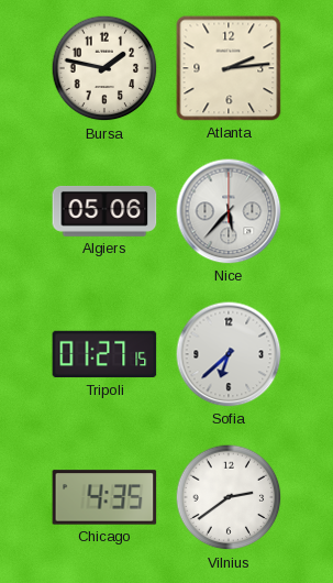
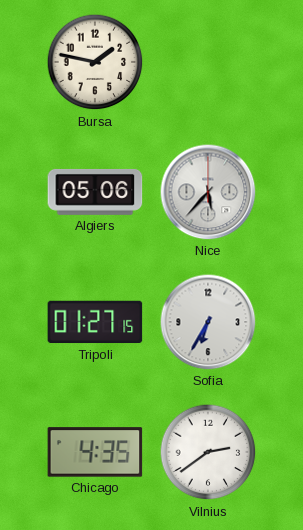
Atlanta: 2:14 -> none (229, 68)
Sofia: 6:38 -> 6:35 (208, 322)
